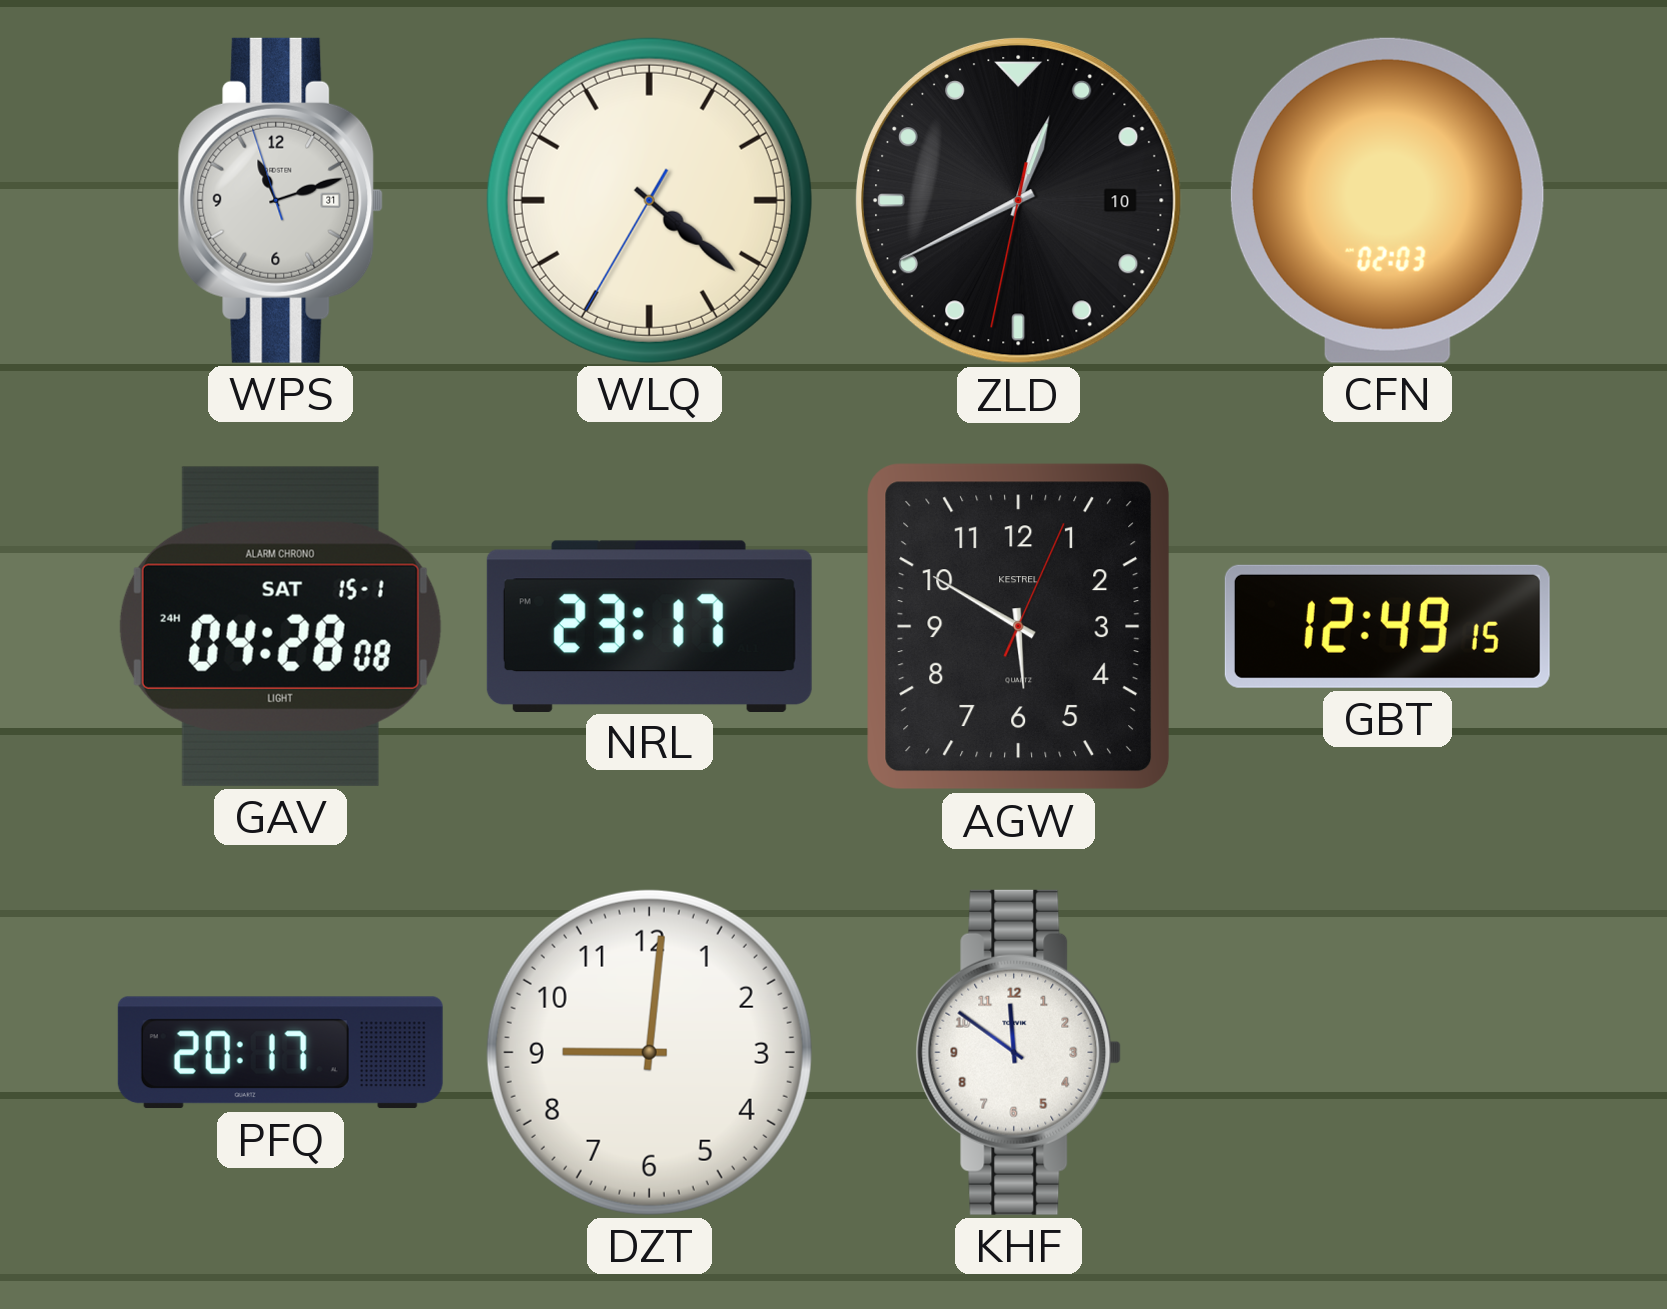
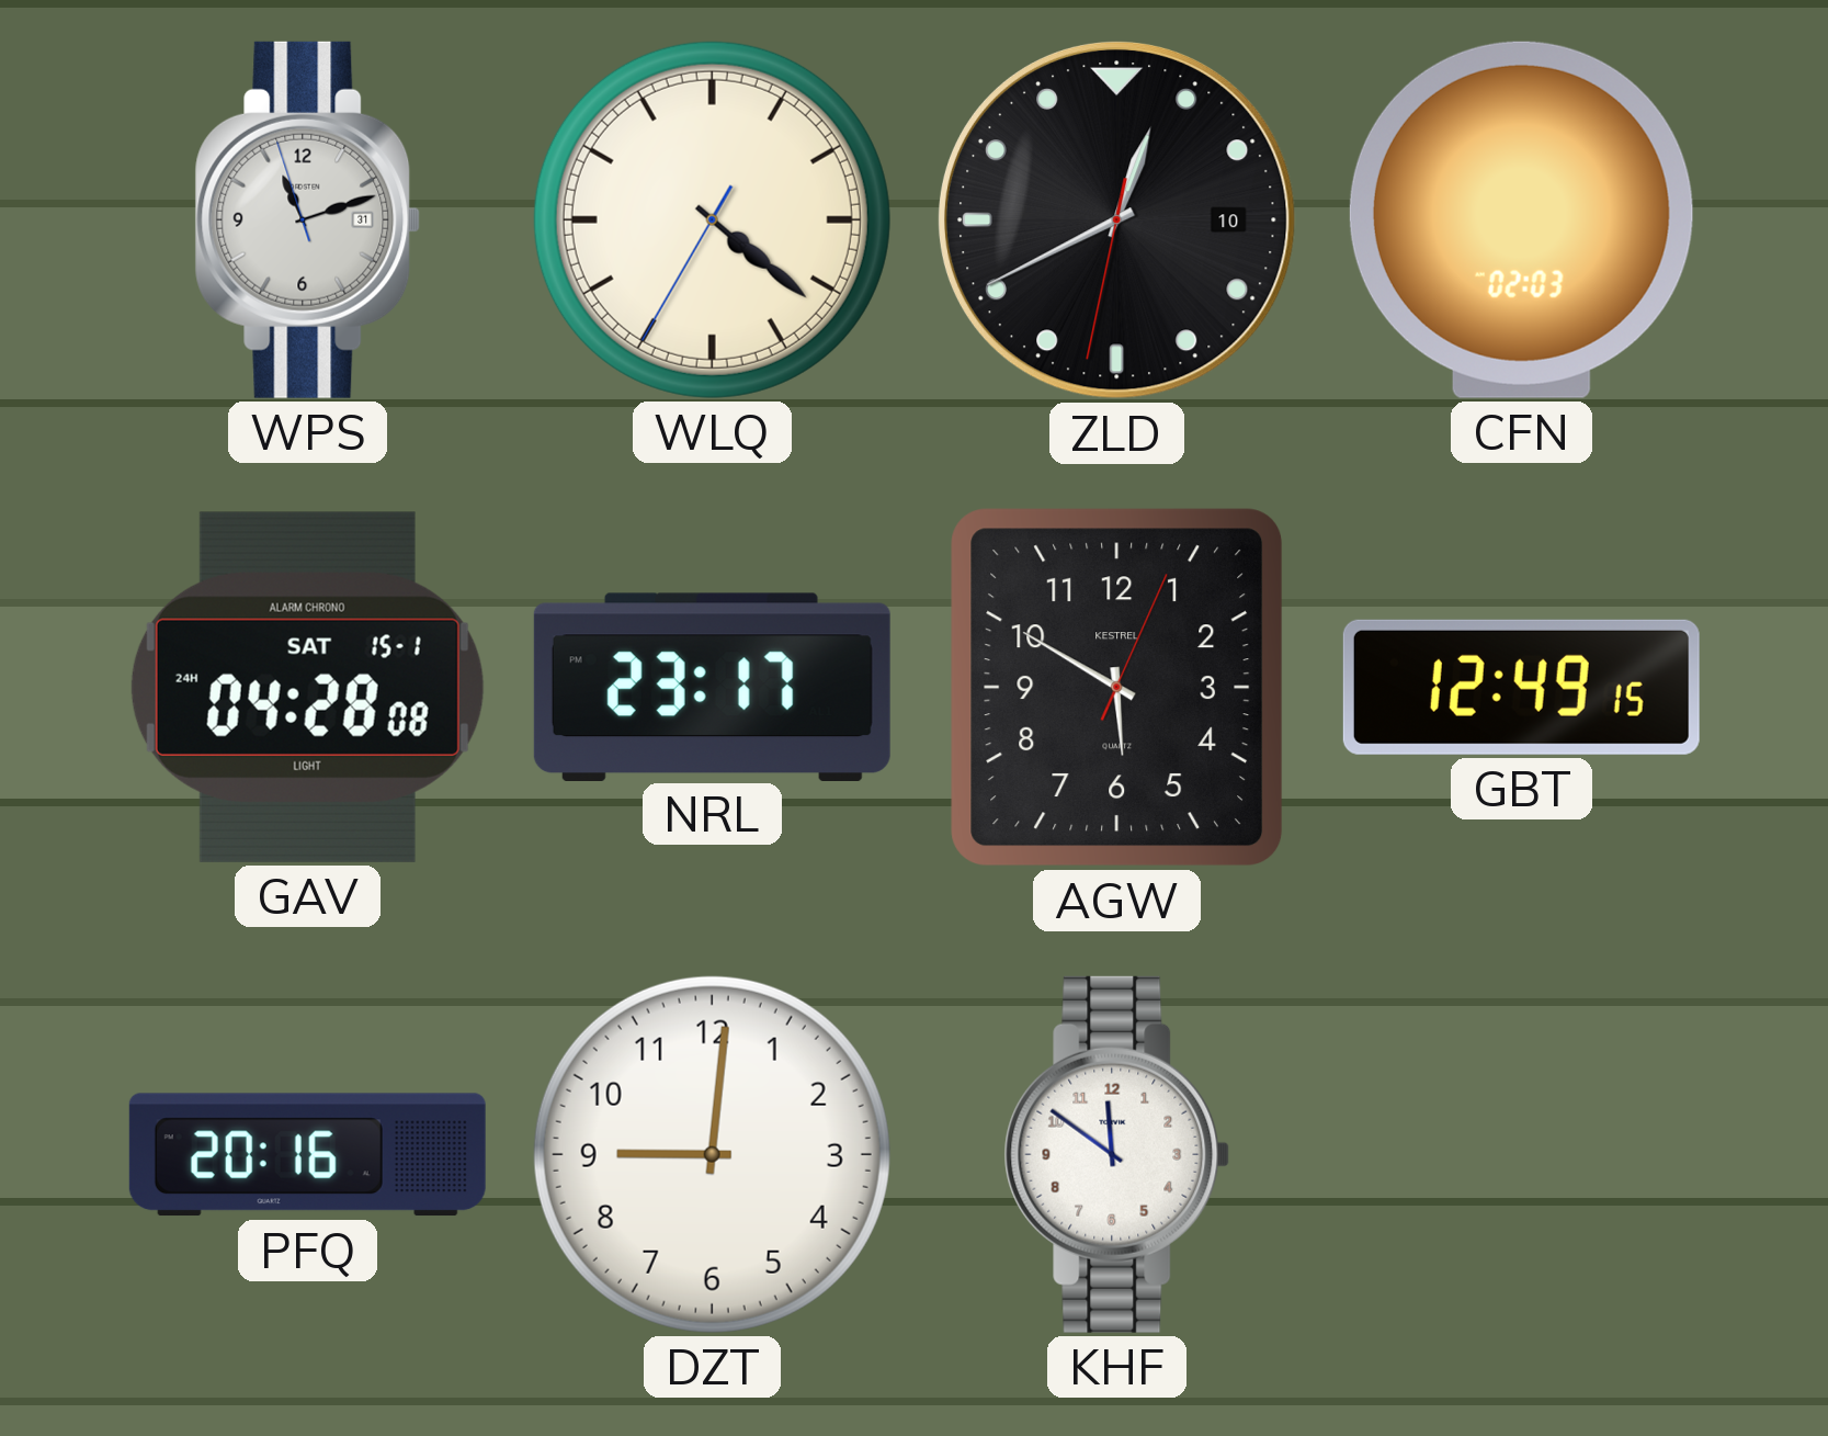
PFQ: 20:17 -> 20:16 (307, 1155)
